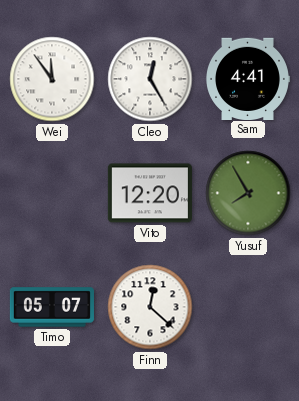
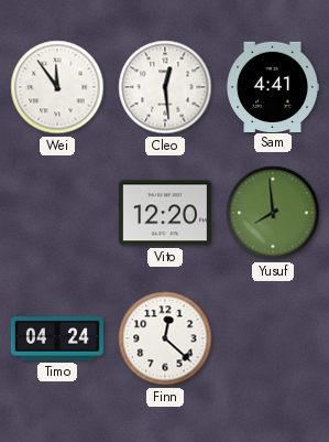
Cleo: 12:25 -> 12:29 (165, 87)
Yusuf: 7:55 -> 7:59 (273, 213)
Timo: 05:07 -> 04:24 (57, 338)
